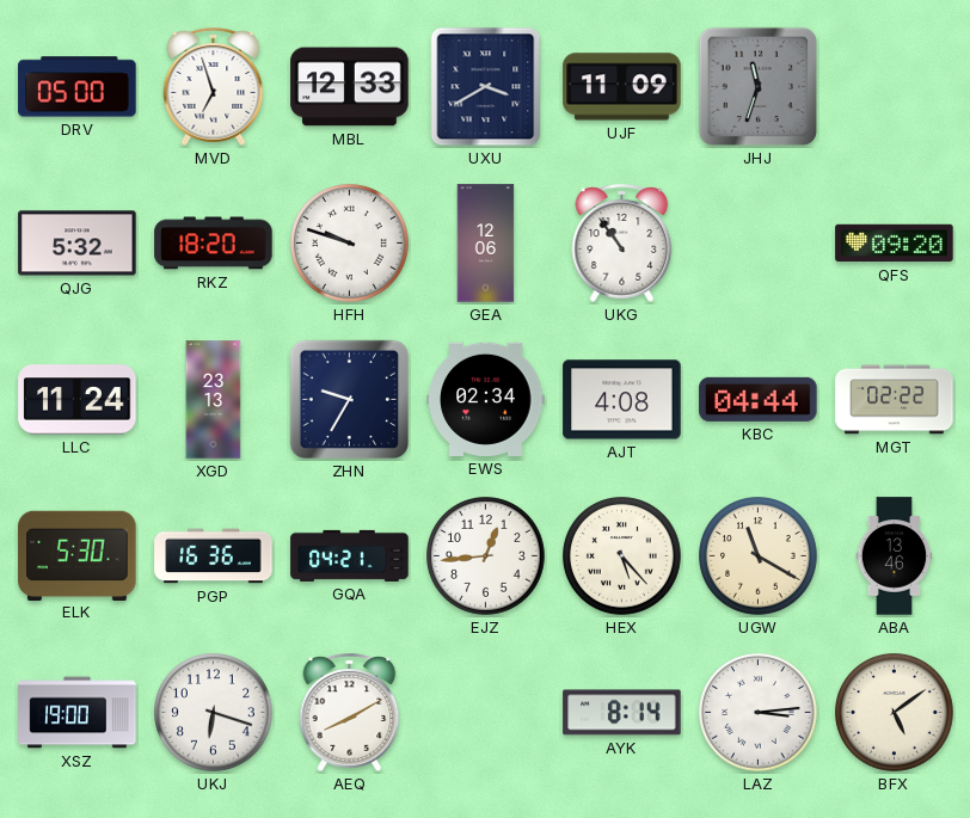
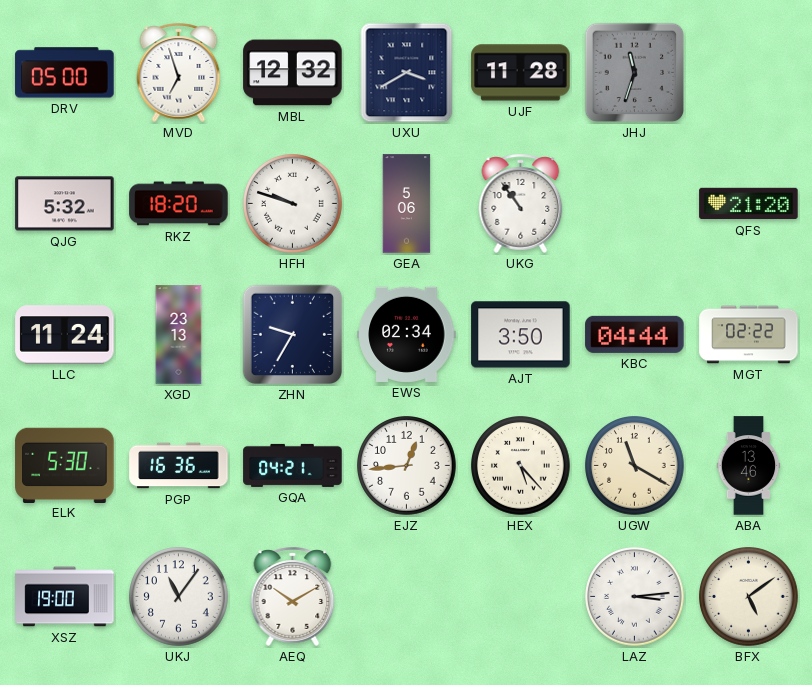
MBL: 12:33 -> 12:32 (293, 73)
UJF: 11:09 -> 11:28 (521, 73)
GEA: 12:06 -> 5:06 (407, 204)
QFS: 09:20 -> 21:20 (749, 204)
AJT: 4:08 -> 3:50 (521, 335)
UKJ: 6:18 -> 11:06 (179, 597)
AEQ: 8:10 -> 10:10 (293, 596)
AYK: 8:14 -> none (622, 713)
